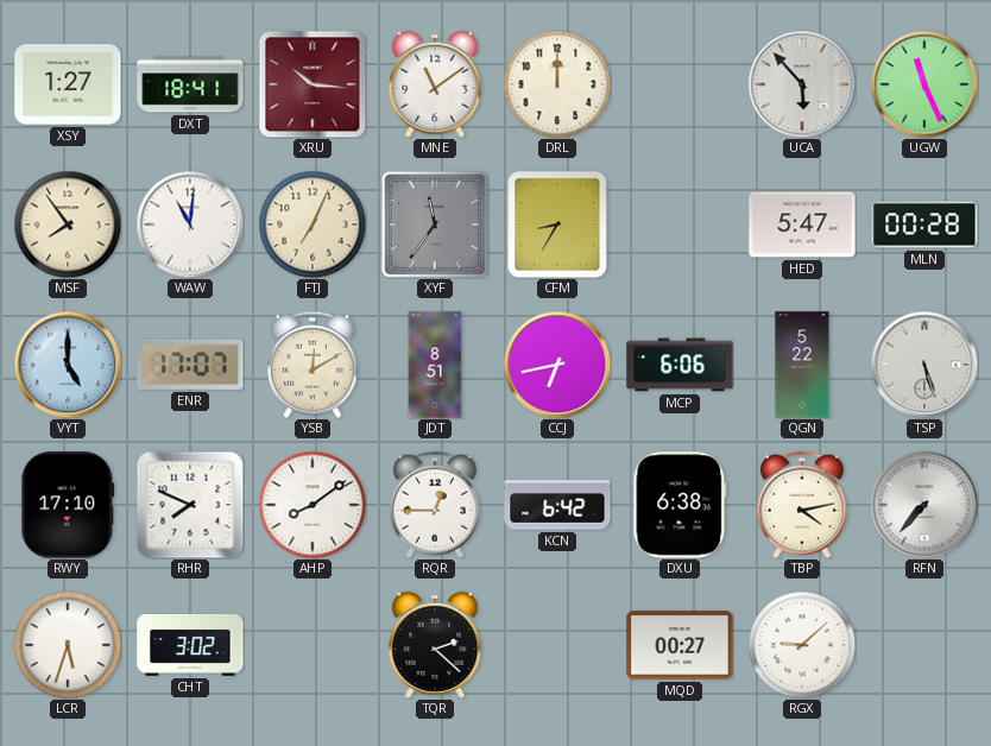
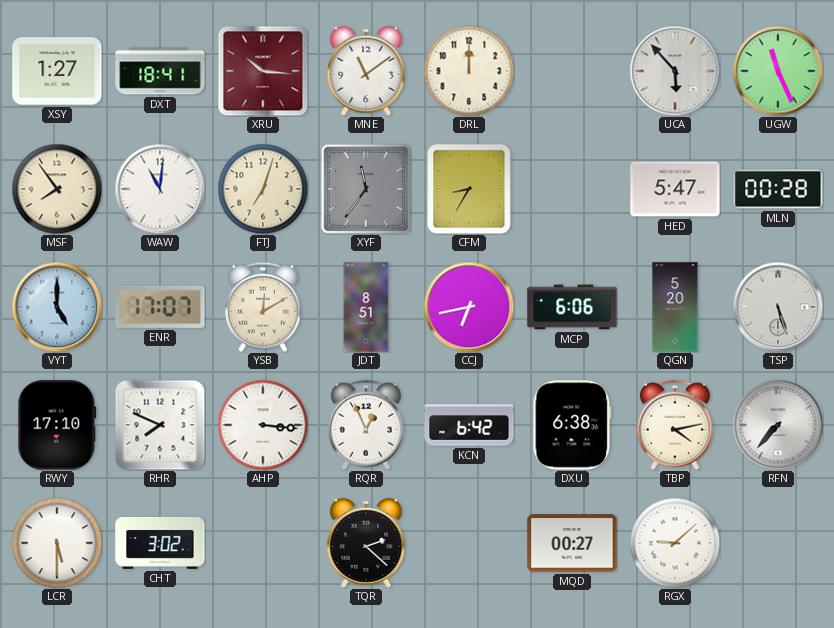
FTJ: 7:04 -> 7:03 (263, 189)
QGN: 5:22 -> 5:20 (675, 307)
AHP: 8:09 -> 3:16 (263, 425)
RQR: 12:45 -> 12:56 (366, 425)
LCR: 5:33 -> 5:30 (57, 543)
